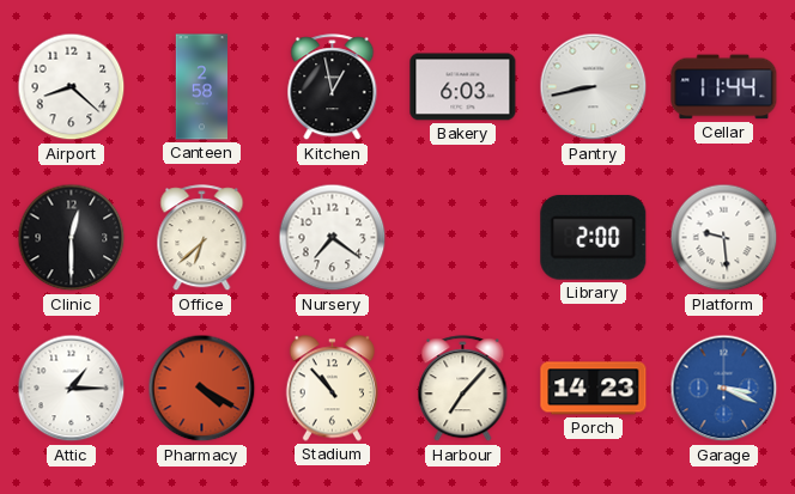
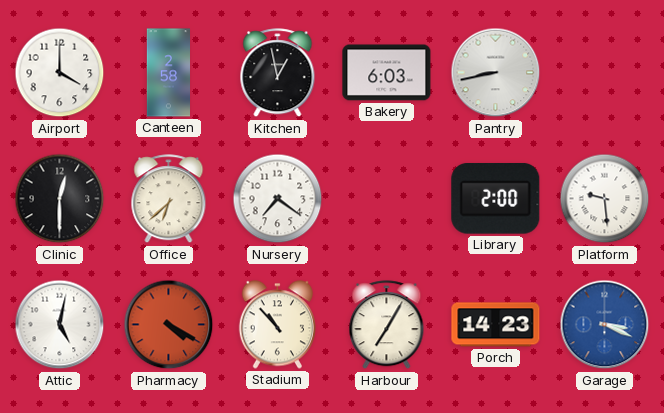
Airport: 8:22 -> 4:00 (60, 73)
Cellar: 11:44 -> none (724, 87)
Attic: 1:15 -> 5:02 (60, 325)
Harbour: 7:07 -> 7:05 (387, 325)
